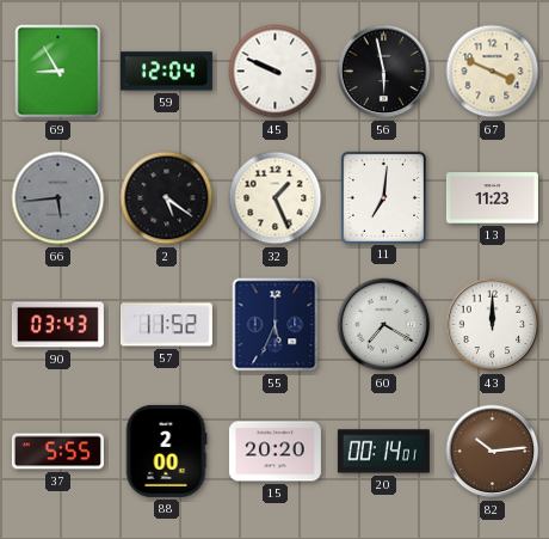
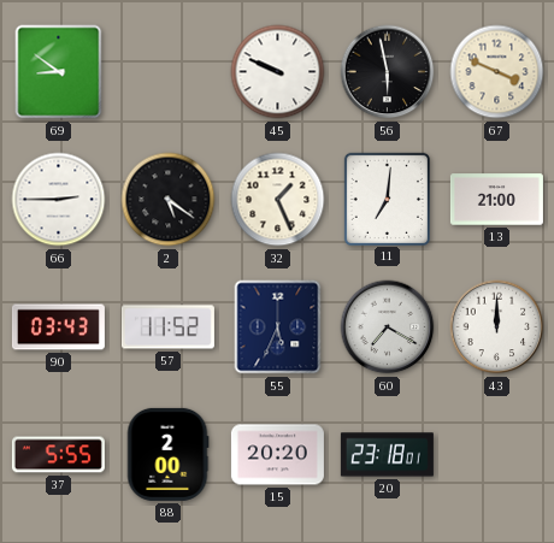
69: 8:55 -> 8:51 (59, 72)
59: 12:04 -> none (166, 72)
66: 5:44 -> 2:45 (59, 200)
66 dial: grey -> white (59, 200)
13: 11:23 -> 21:00 (496, 200)
20: 00:14 -> 23:18 (387, 455)
82: 10:14 -> none (493, 452)
